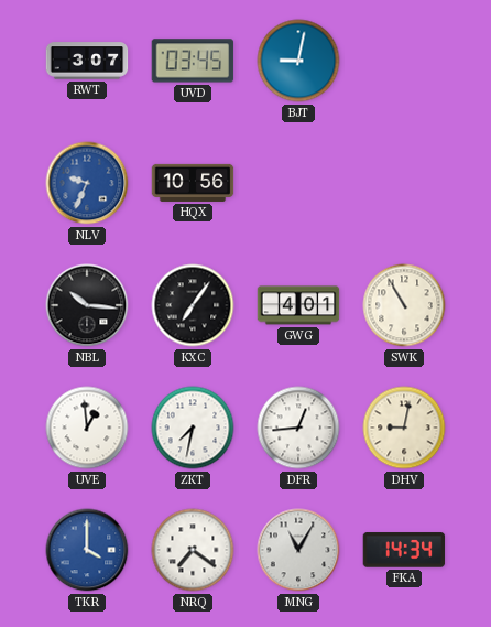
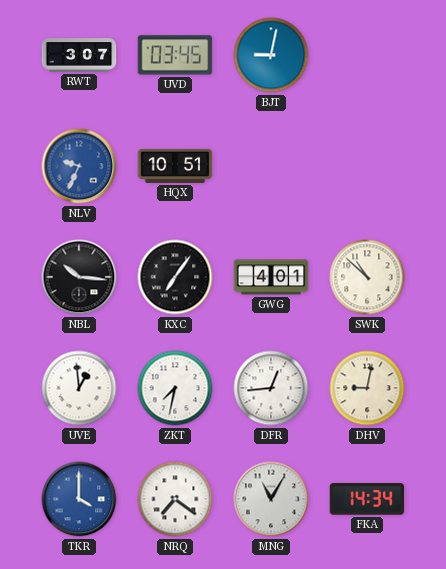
HQX: 10:56 -> 10:51 (175, 166)
SWK: 10:55 -> 10:52 (367, 277)
